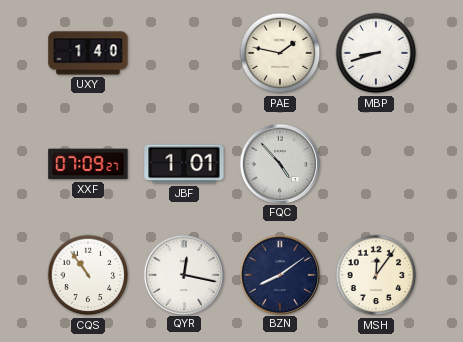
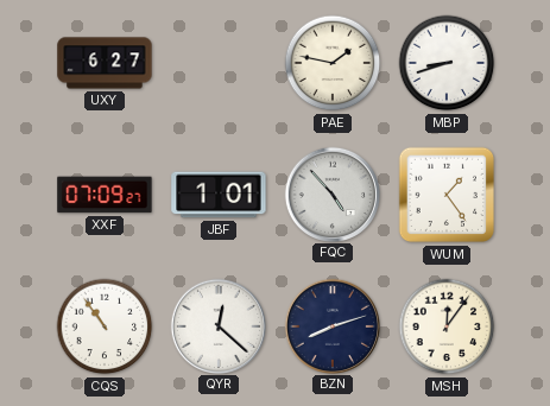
UXY: 1:40 -> 6:27 (105, 63)
WUM: none -> 1:24 (447, 195)
QYR: 12:17 -> 12:22 (217, 325)
BZN: 8:09 -> 8:12 (331, 325)
